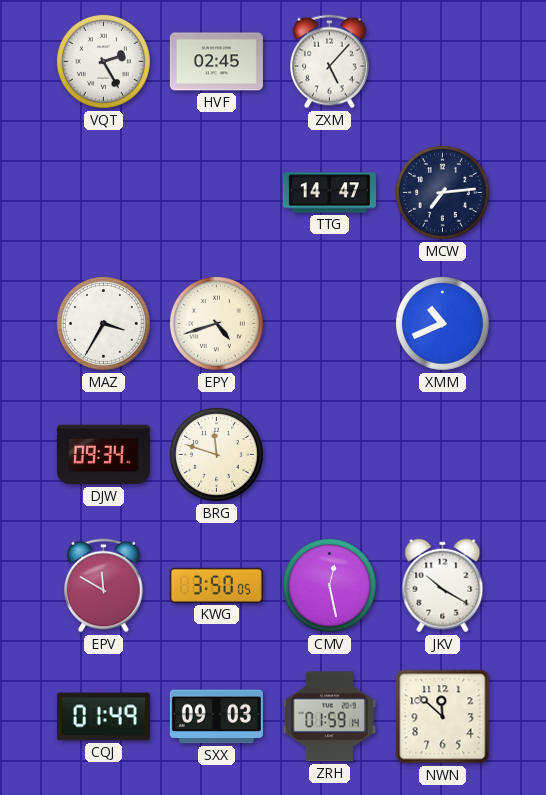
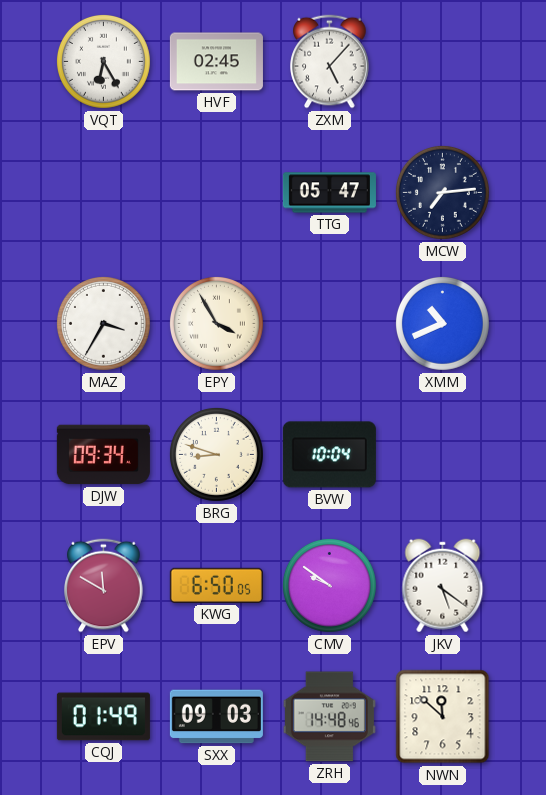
VQT: 2:25 -> 6:25 (103, 61)
TTG: 14:47 -> 05:47 (329, 193)
EPY: 4:42 -> 3:55 (216, 323)
BRG: 11:48 -> 8:48 (216, 454)
BVW: none -> 10:04 (329, 455)
KWG: 3:50 -> 6:50 (216, 585)
CMV: 12:28 -> 9:51 (329, 585)
JKV: 10:20 -> 5:21 (443, 586)
ZRH: 01:59 -> 14:48 (329, 717)
